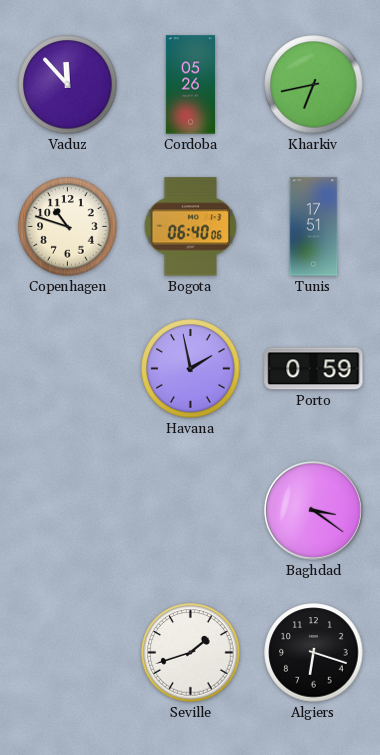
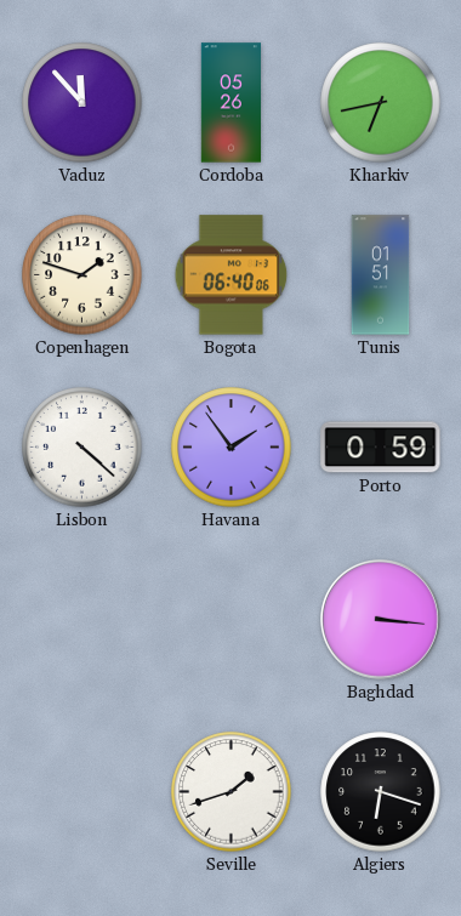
Copenhagen: 10:48 -> 1:48 (82, 275)
Tunis: 17:51 -> 01:51 (381, 275)
Lisbon: none -> 4:22 (82, 448)
Havana: 1:58 -> 1:54 (232, 448)
Baghdad: 3:21 -> 3:16 (381, 620)
